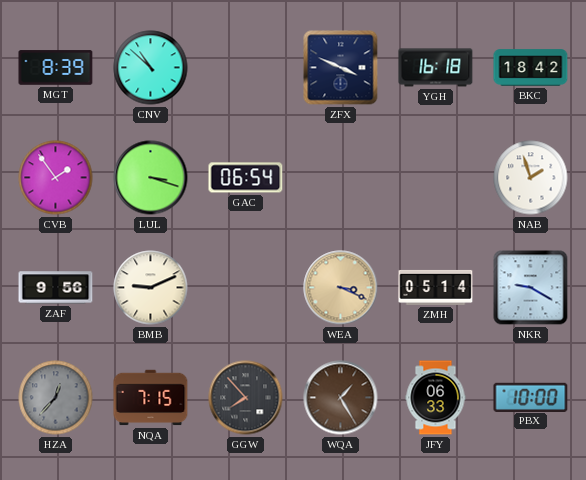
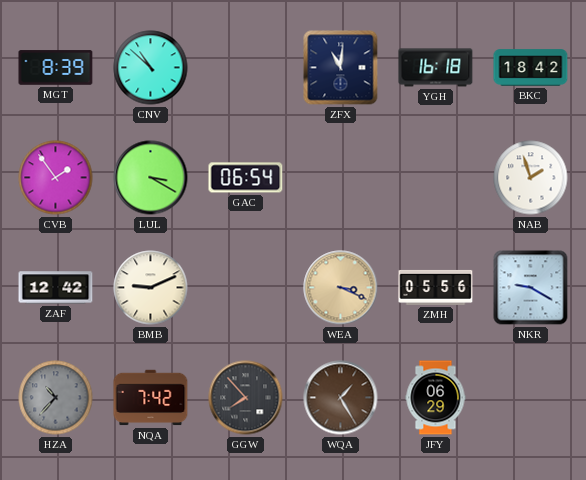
ZFX: 3:49 -> 11:01 (341, 68)
LUL: 3:18 -> 3:20 (151, 178)
ZAF: 9:56 -> 12:42 (56, 288)
ZMH: 05:14 -> 05:56 (436, 287)
HZA: 12:37 -> 10:37 (56, 398)
NQA: 7:15 -> 7:42 (151, 398)
JFY: 06:33 -> 06:29 (436, 398)
PBX: 10:00 -> none (531, 397)
